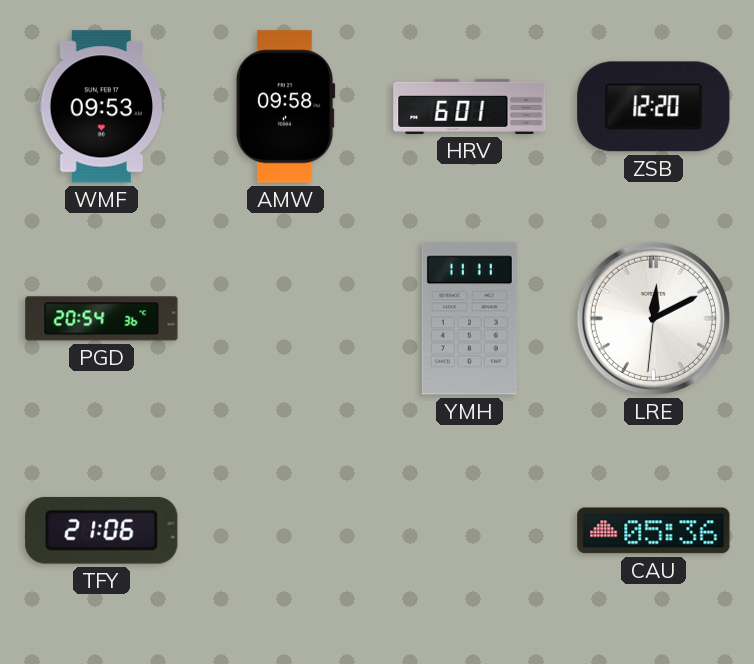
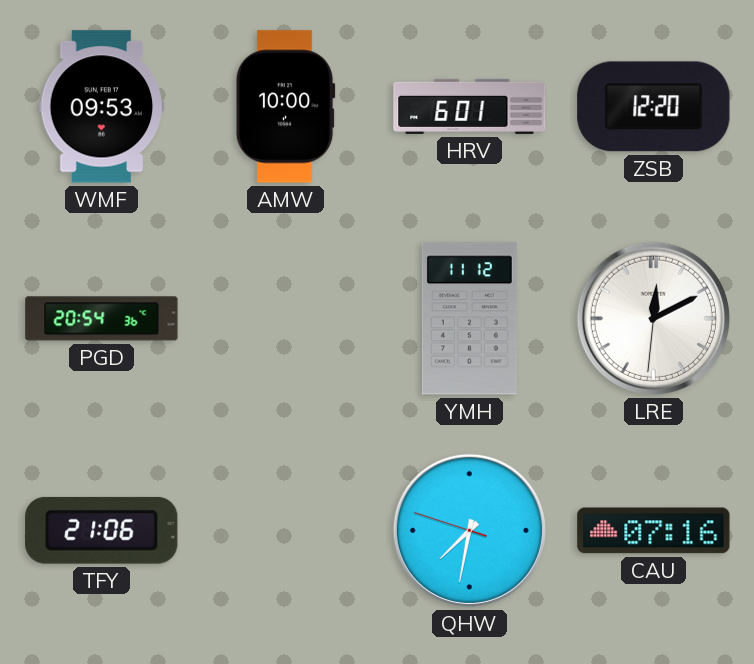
AMW: 09:58 -> 10:00 (285, 107)
YMH: 11:11 -> 11:12 (469, 319)
QHW: none -> 7:31 (469, 530)
CAU: 05:36 -> 07:16 (654, 531)
